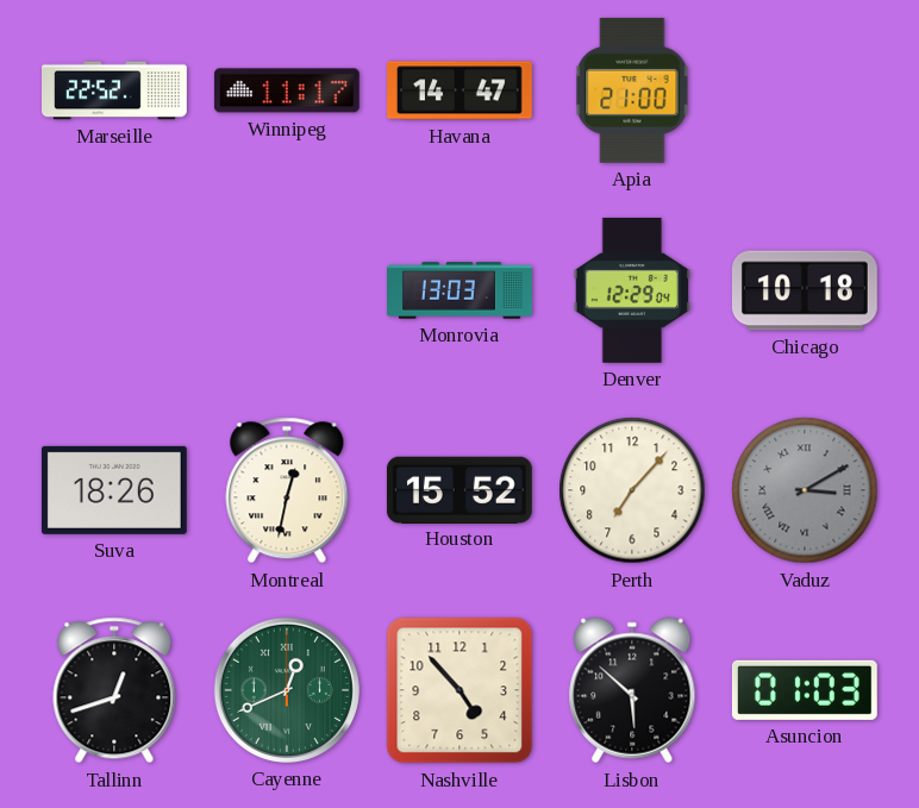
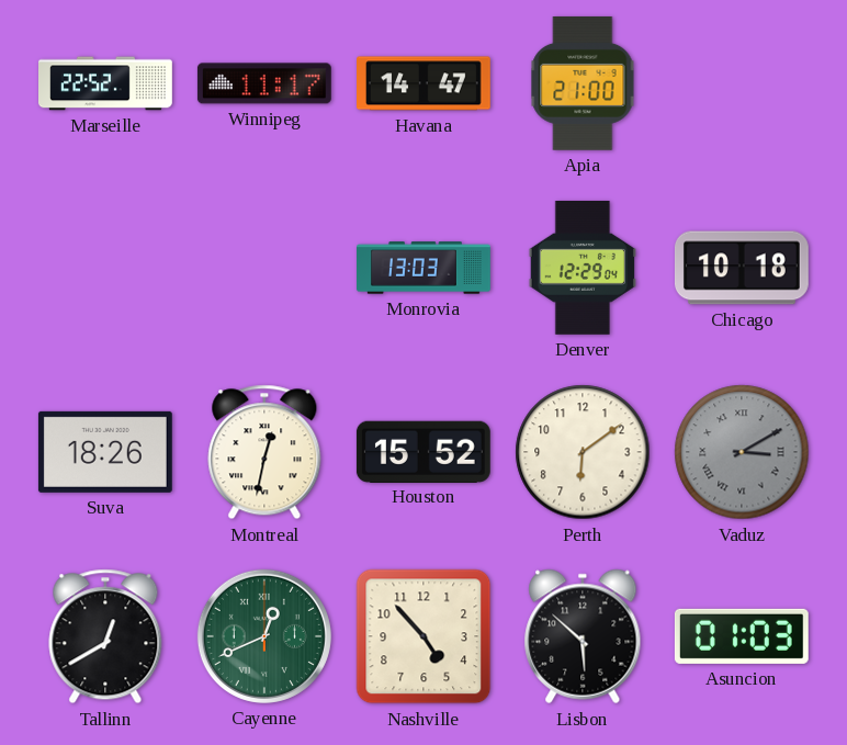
Perth: 7:07 -> 6:09 (583, 452)
Tallinn: 12:42 -> 12:40 (105, 636)
